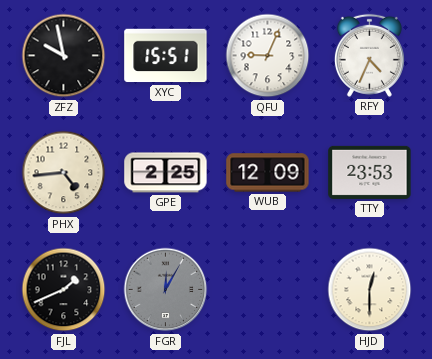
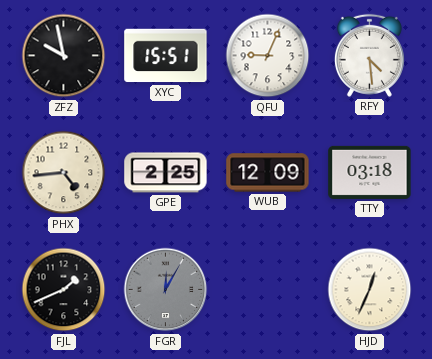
RFY: 4:34 -> 4:29 (369, 55)
TTY: 23:53 -> 03:18 (370, 172)
HJD: 12:30 -> 12:34 (370, 290)
